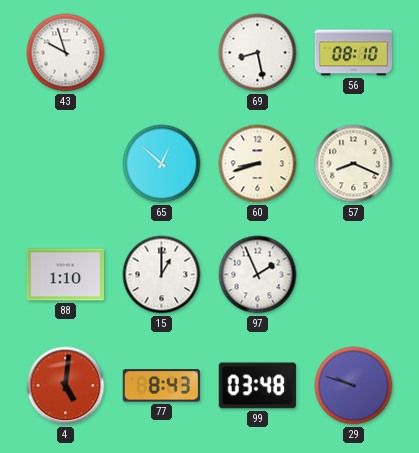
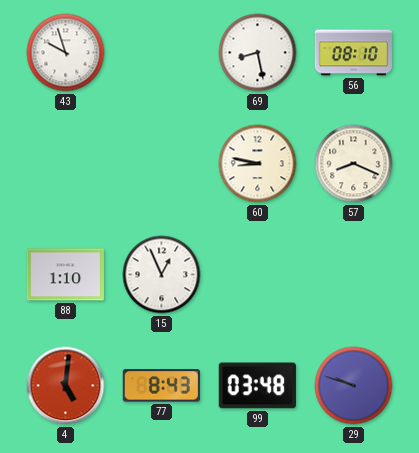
65: 12:52 -> none (162, 164)
60: 8:42 -> 8:47 (258, 164)
15: 1:00 -> 12:56 (162, 275)
97: 1:56 -> none (258, 275)
